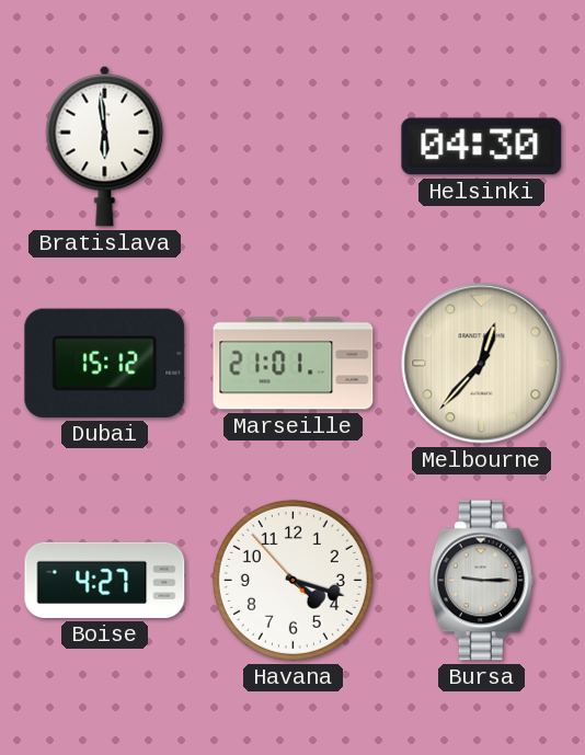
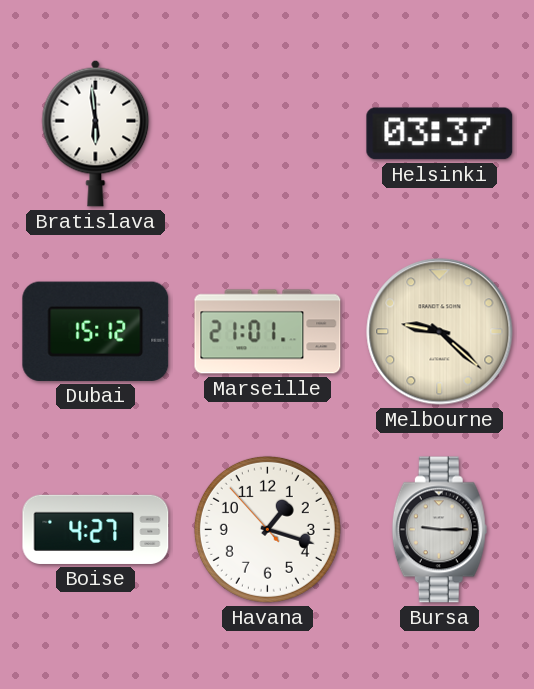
Helsinki: 04:30 -> 03:37 (440, 134)
Melbourne: 12:37 -> 9:22 (440, 332)
Havana: 4:17 -> 1:17 (267, 529)
